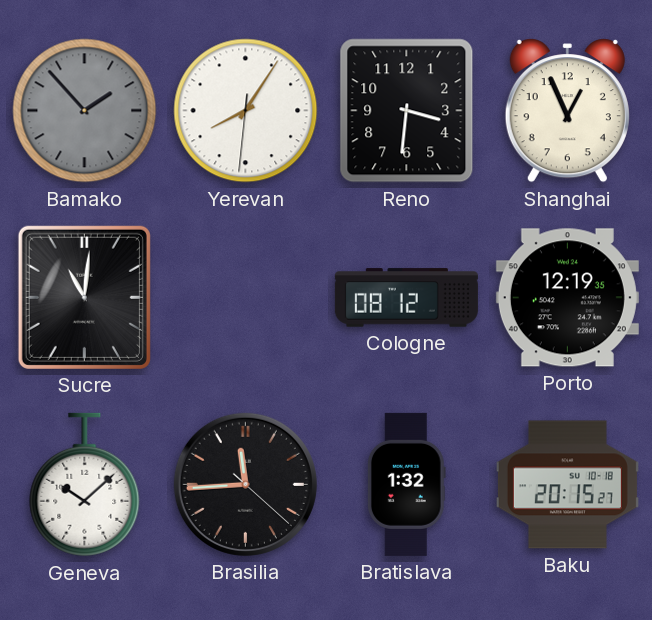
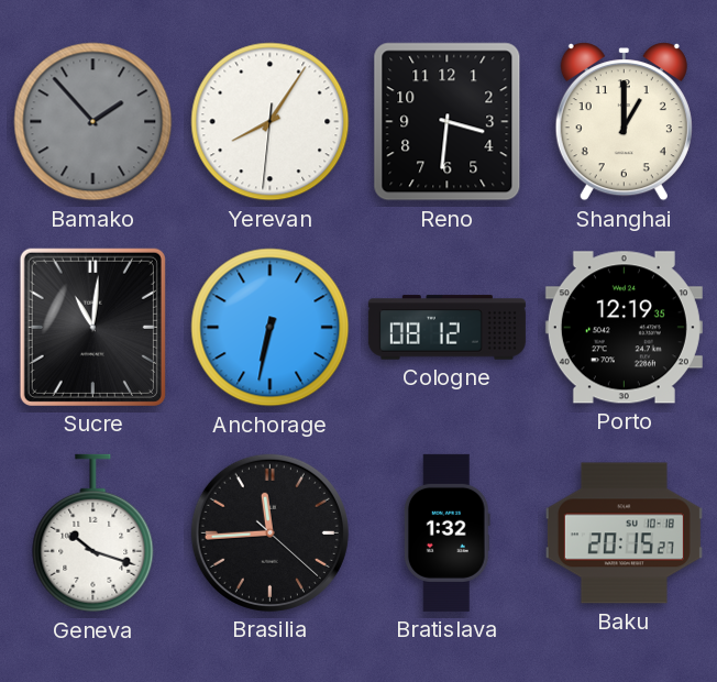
Shanghai: 12:56 -> 1:00 (624, 122)
Anchorage: none -> 6:32 (271, 328)
Geneva: 10:08 -> 10:18 (93, 533)
